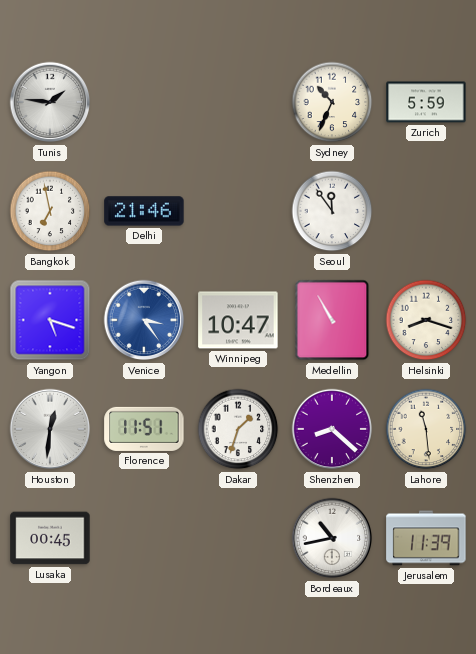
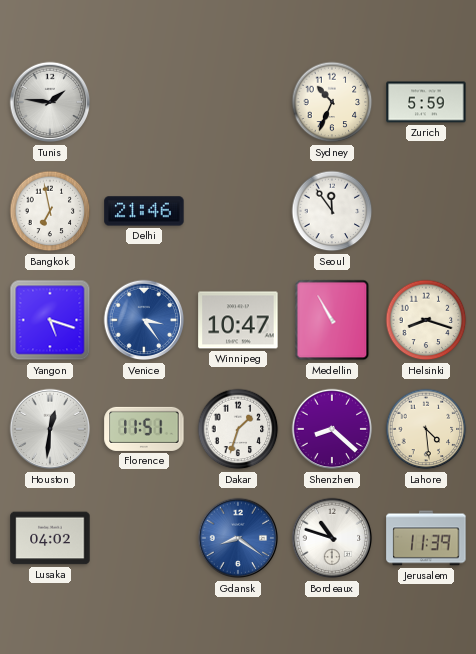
Lahore: 11:29 -> 4:29 (426, 429)
Lusaka: 00:45 -> 04:02 (50, 538)
Gdansk: none -> 8:21 (238, 538)
Bordeaux: 10:43 -> 10:48 (332, 538)
